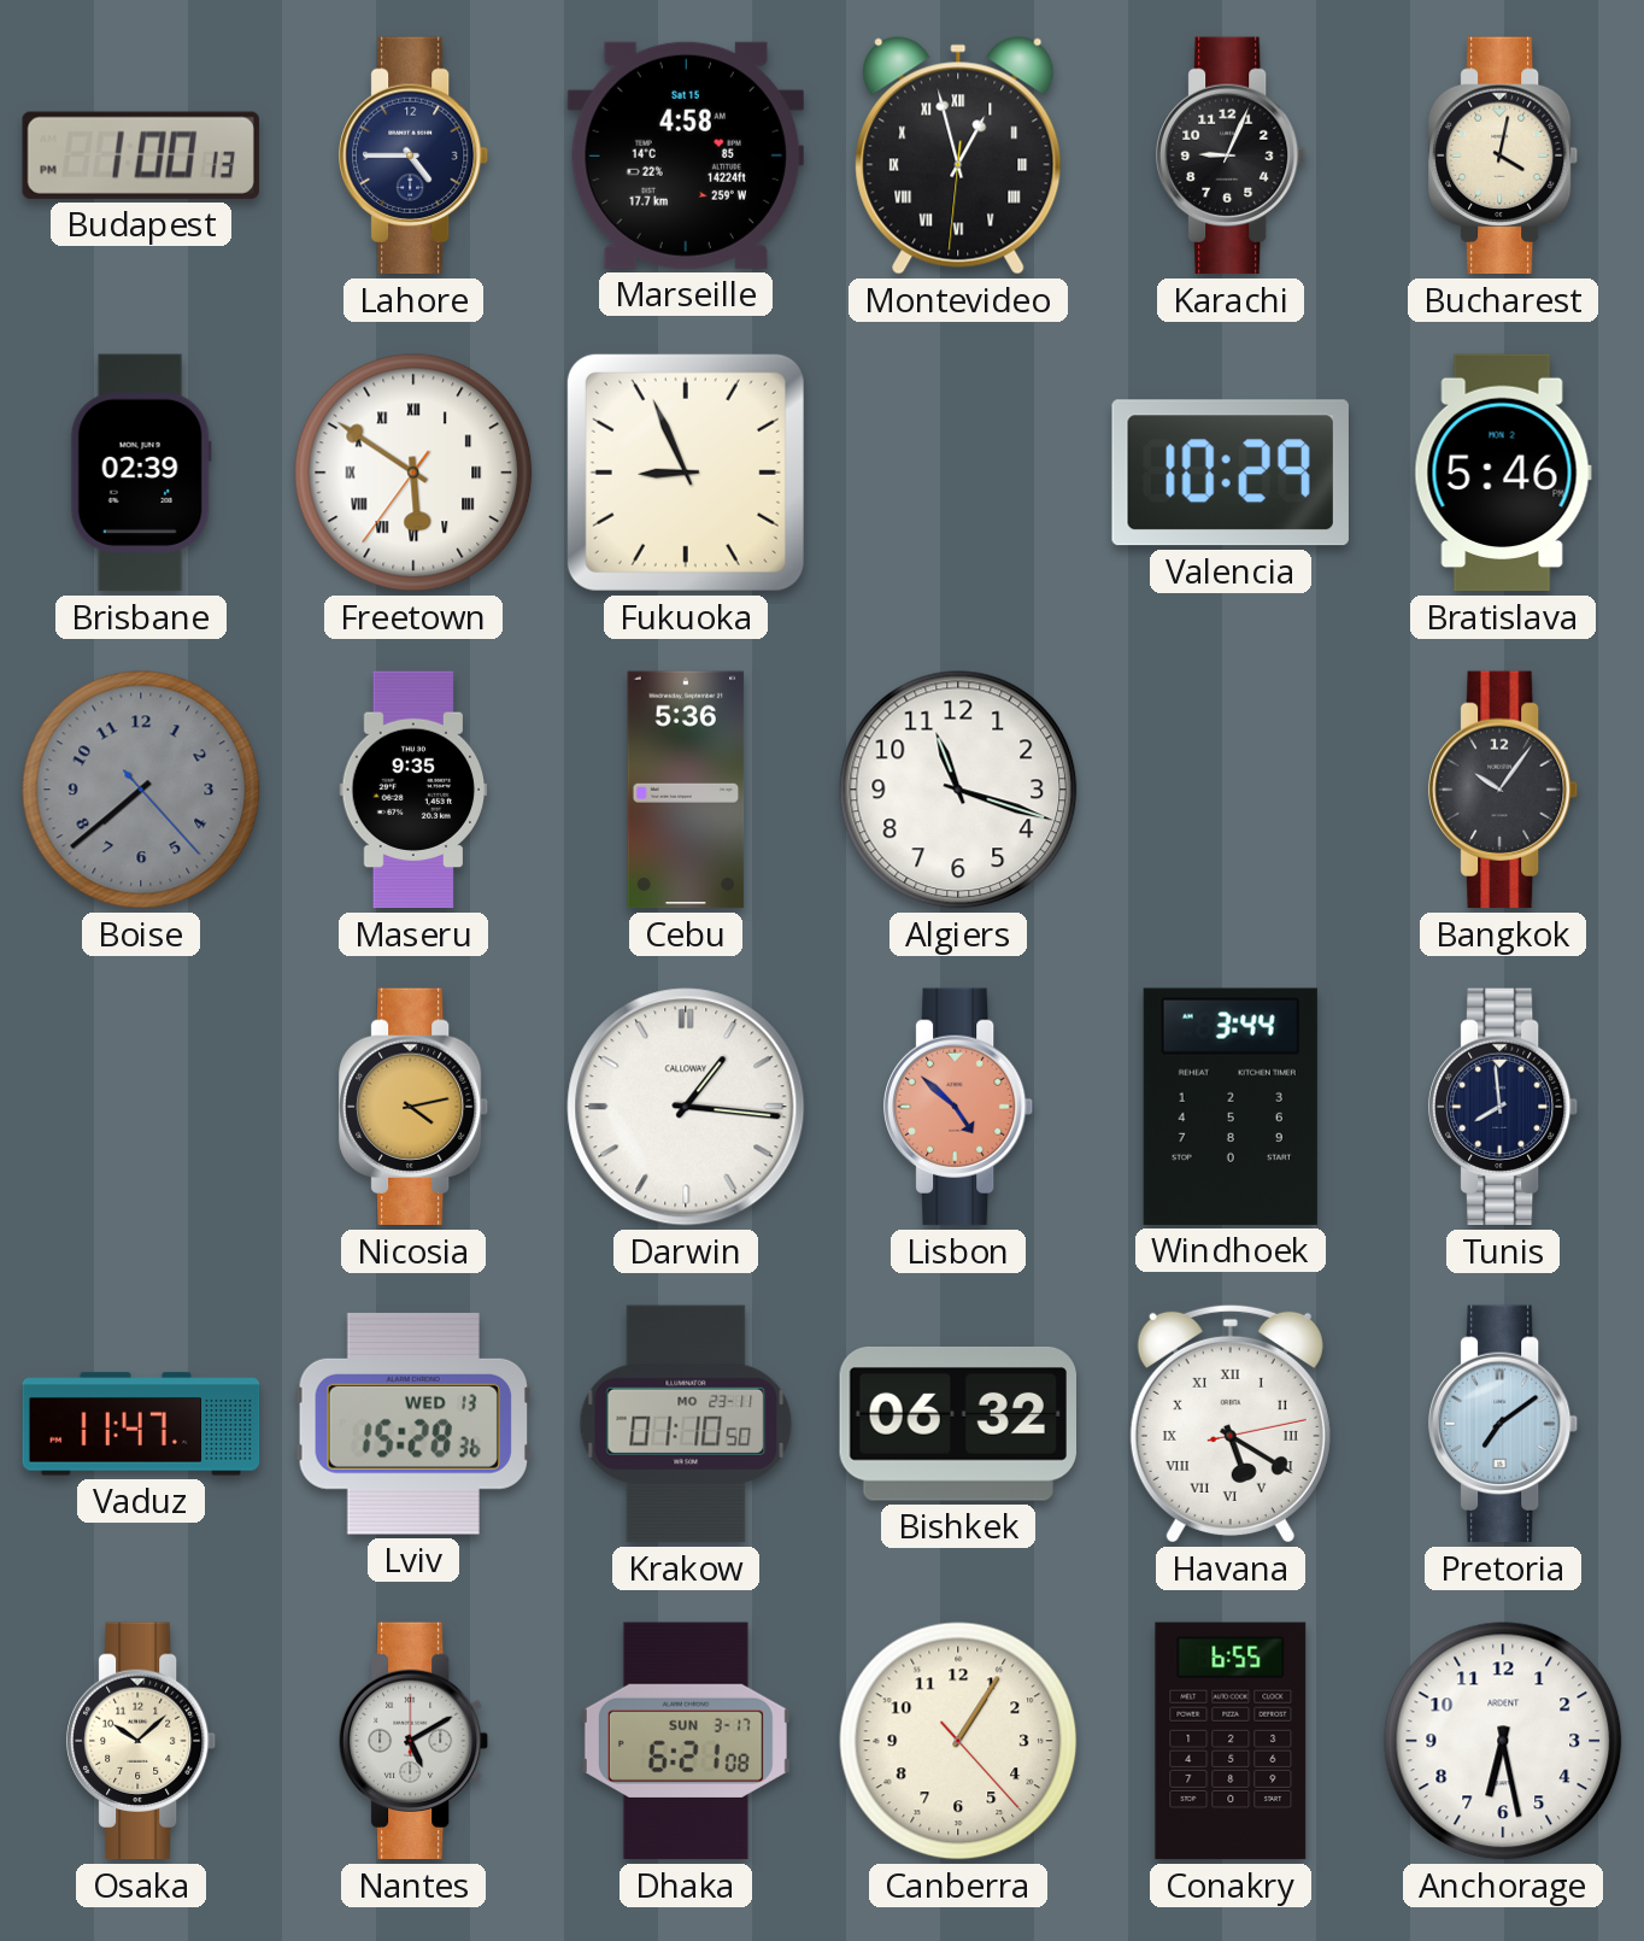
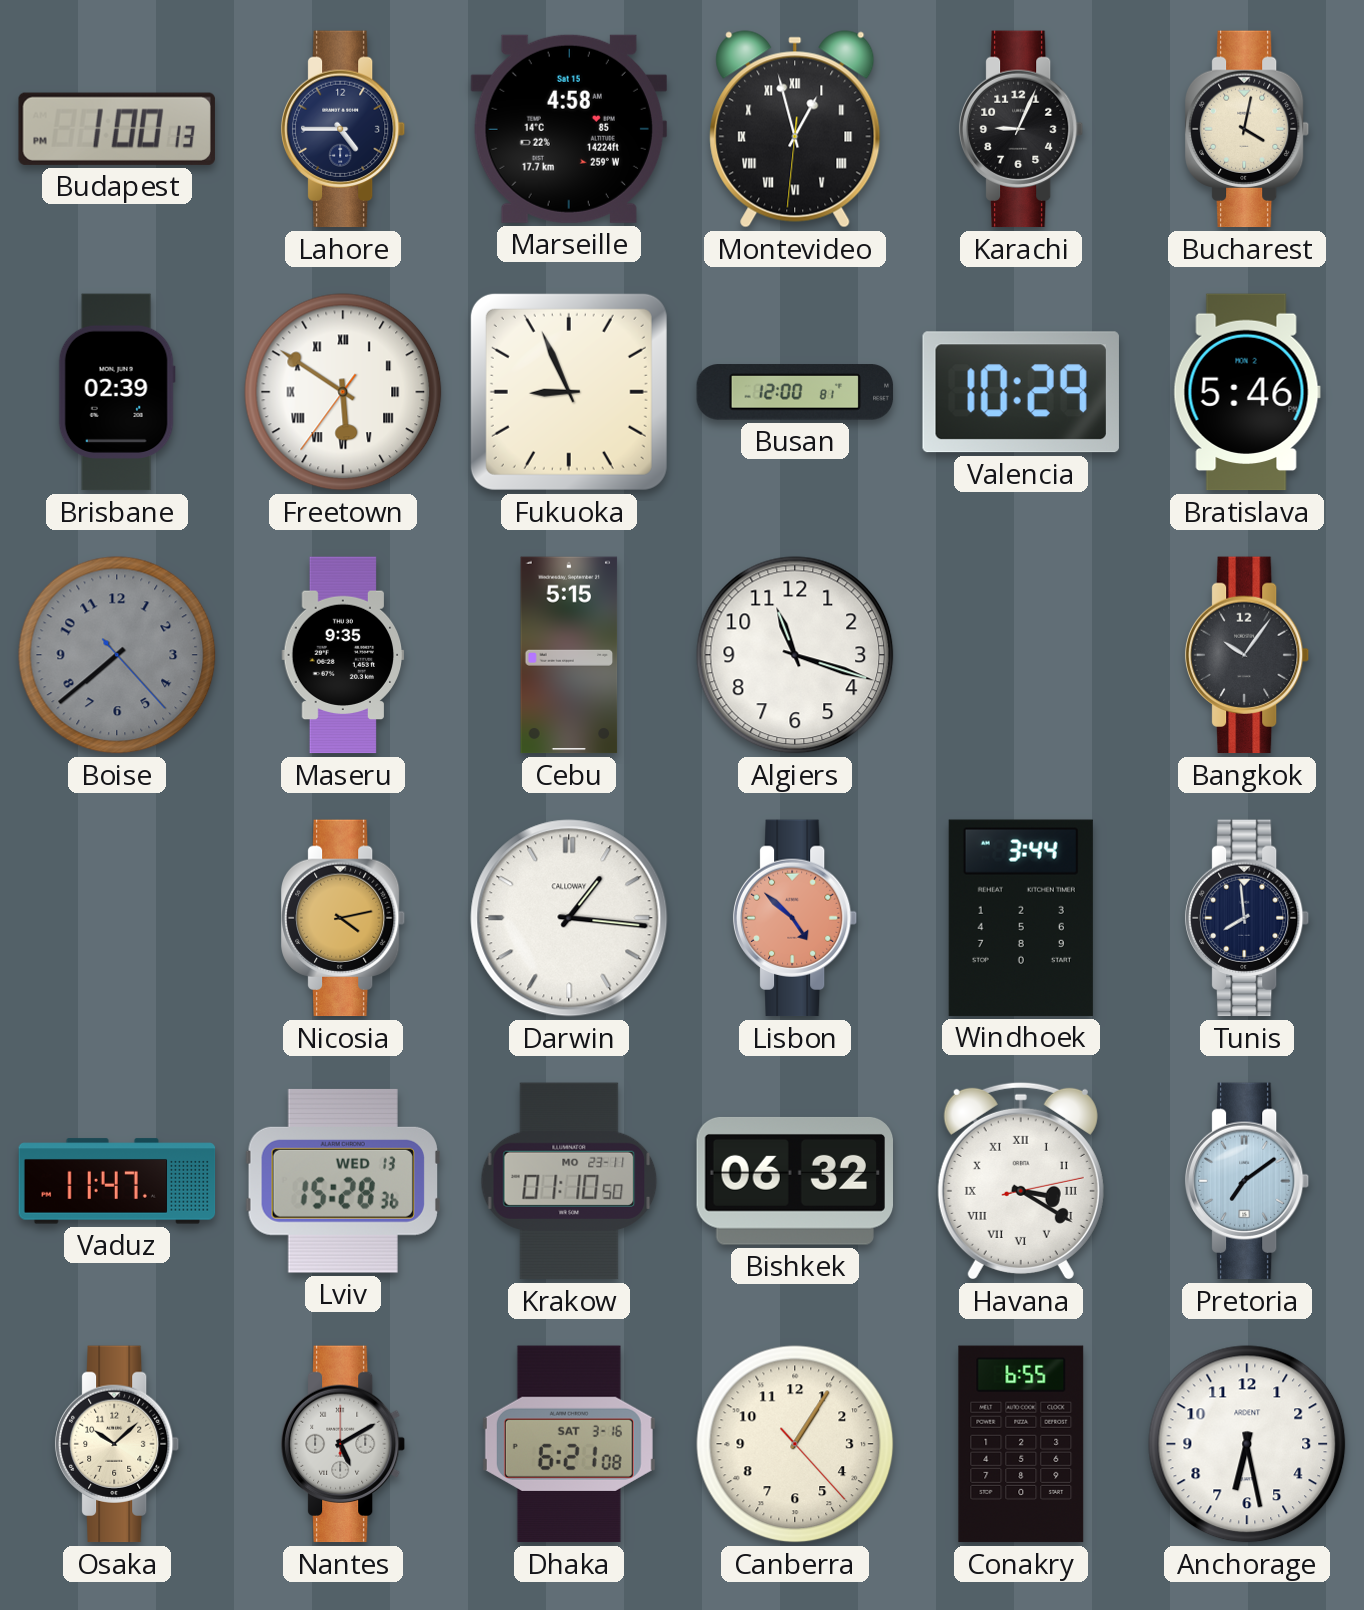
Busan: none -> 12:00 (795, 392)
Cebu: 5:36 -> 5:15 (569, 655)
Havana: 5:20 -> 3:20 (1021, 1181)
Dhaka date: SUN 3-17 -> SAT 3-16 (569, 1444)
